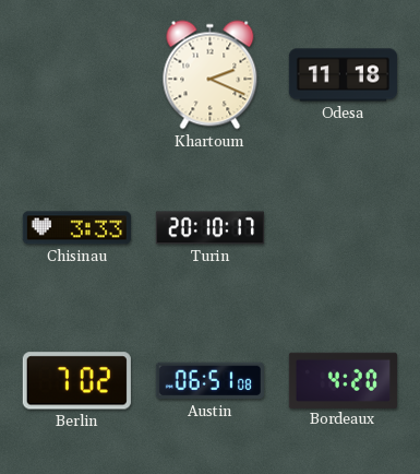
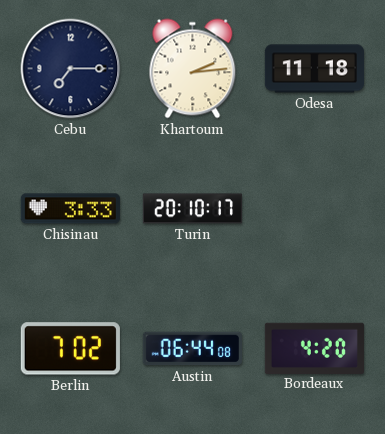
Cebu: none -> 7:15 (71, 69)
Khartoum: 2:19 -> 2:14 (193, 69)
Austin: 06:51 -> 06:44 (192, 349)
